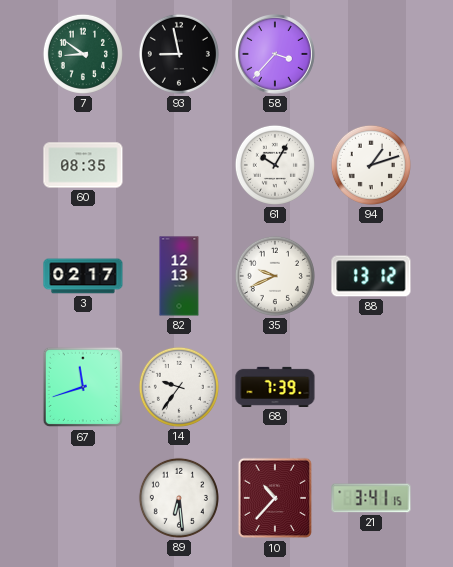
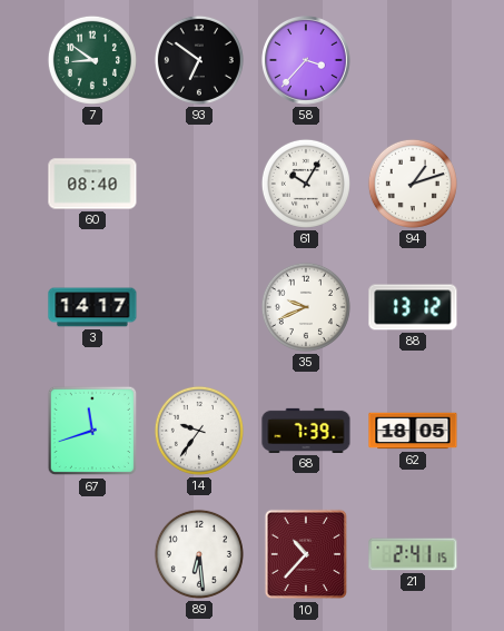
93: 8:58 -> 6:51 (199, 60)
60: 08:35 -> 08:40 (92, 184)
3: 02:17 -> 14:17 (92, 307)
82: 12:13 -> none (179, 276)
62: none -> 18:05 (413, 431)
21: 3:41 -> 2:41 (413, 554)
